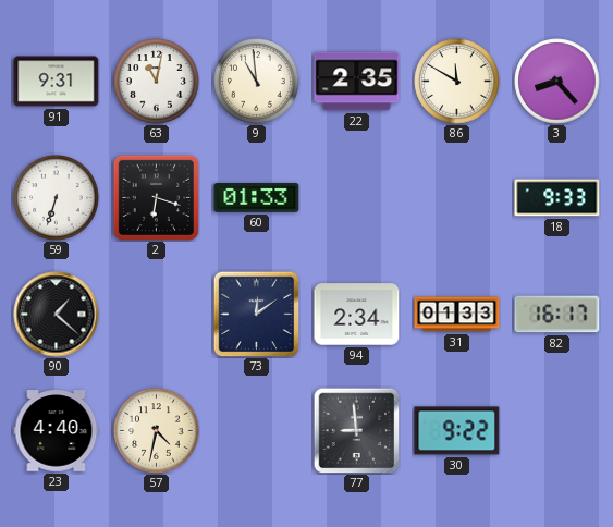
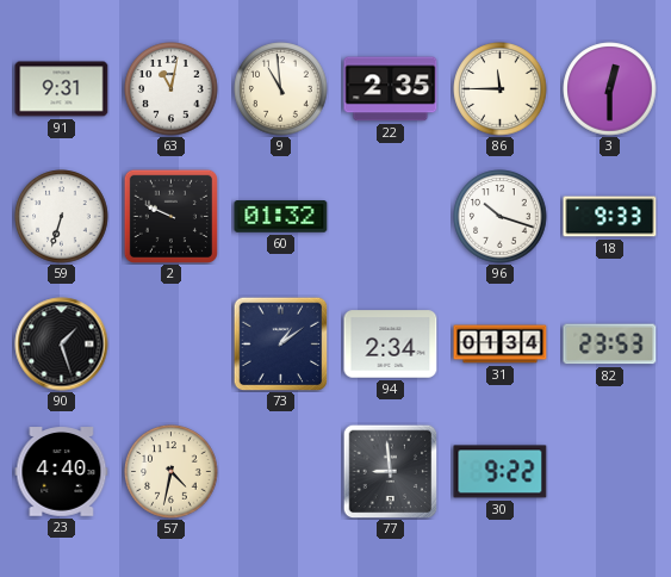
86: 11:50 -> 11:45 (501, 89)
3: 8:23 -> 12:30 (610, 89)
2: 6:18 -> 9:49 (170, 216)
60: 01:33 -> 01:32 (281, 217)
96: none -> 10:18 (501, 217)
90: 1:22 -> 1:27 (62, 345)
73: 12:09 -> 1:09 (280, 343)
31: 01:33 -> 01:34 (501, 345)
82: 16:17 -> 23:53 (610, 345)
